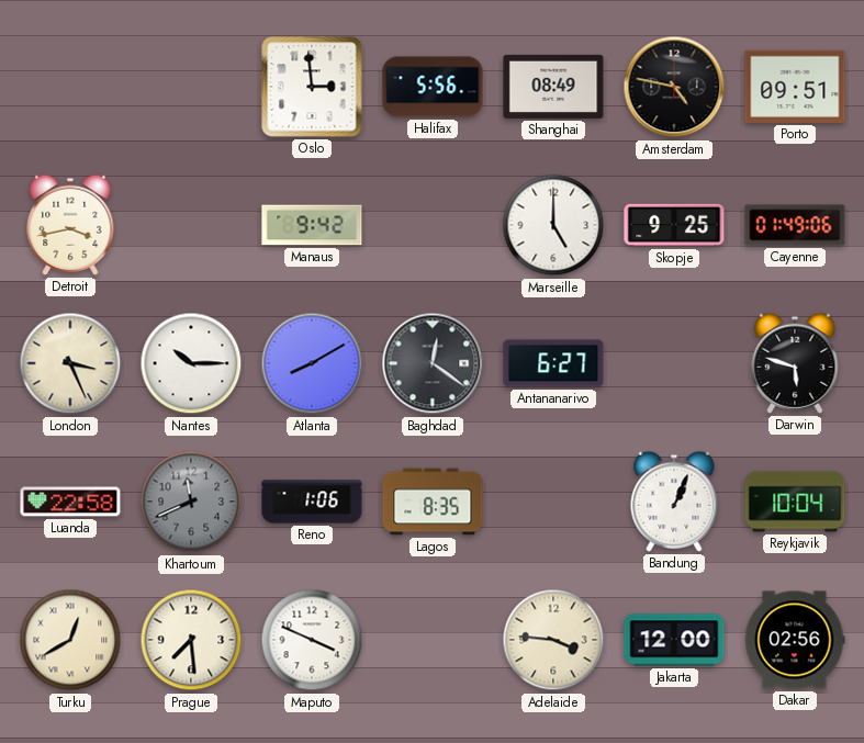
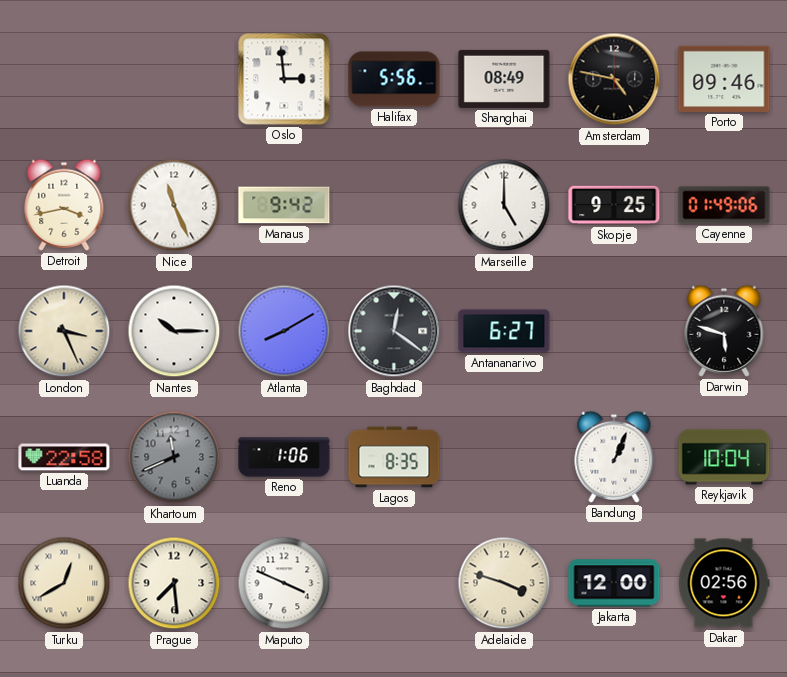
Porto: 09:51 -> 09:46 (724, 79)
Nice: none -> 11:26 (174, 205)
Adelaide: 3:46 -> 3:48 (504, 583)
